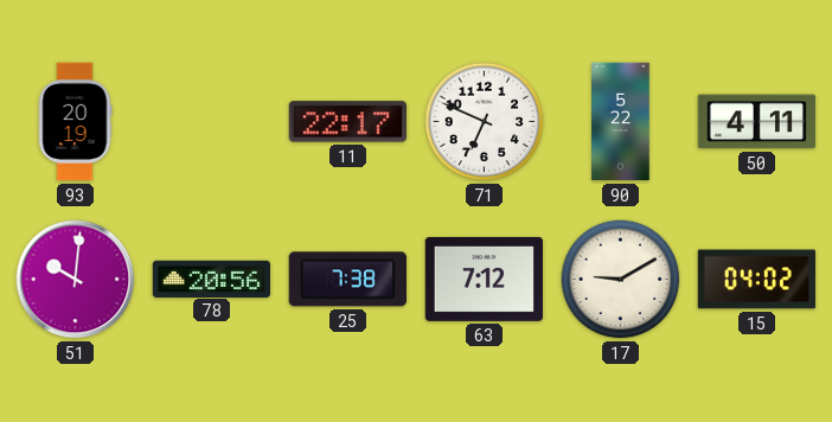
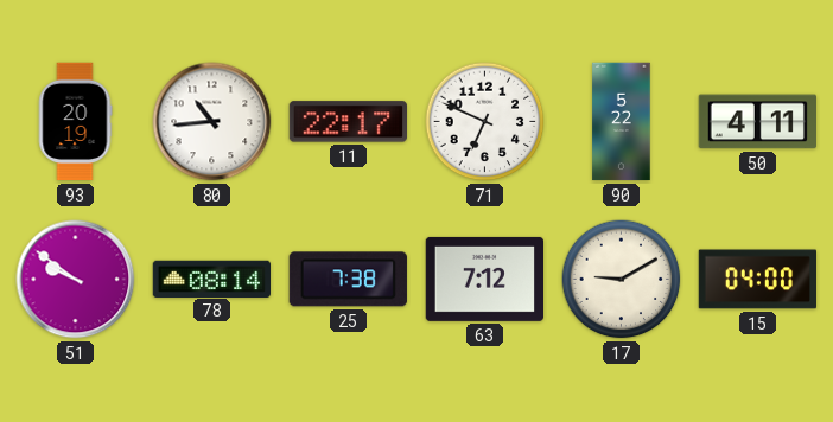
80: none -> 10:44 (212, 122)
51: 10:01 -> 9:51 (76, 280)
78: 20:56 -> 08:14 (212, 279)
15: 04:02 -> 04:00 (757, 280)
